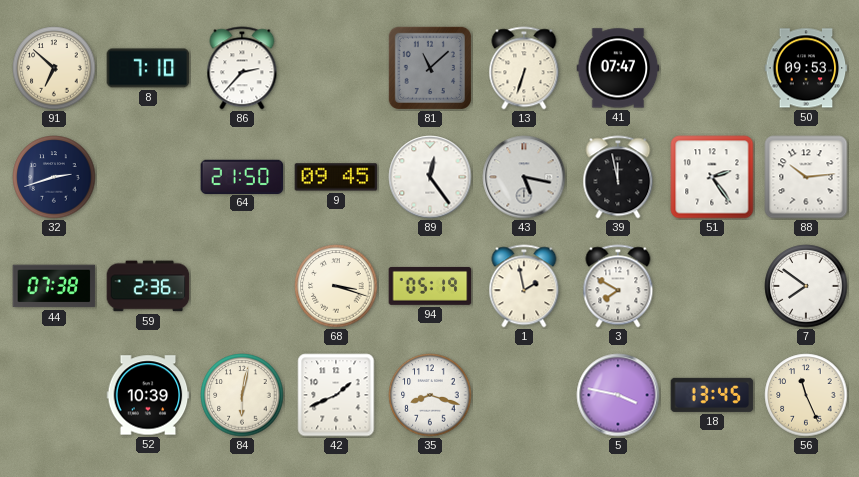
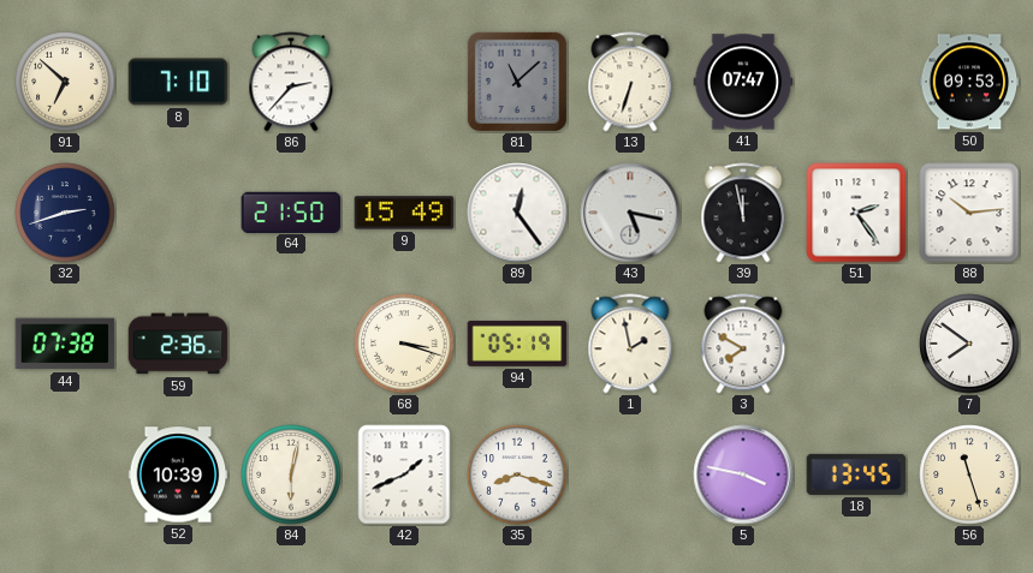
9: 09:45 -> 15:49 (404, 213)
56: 11:26 -> 11:27 (969, 474)
